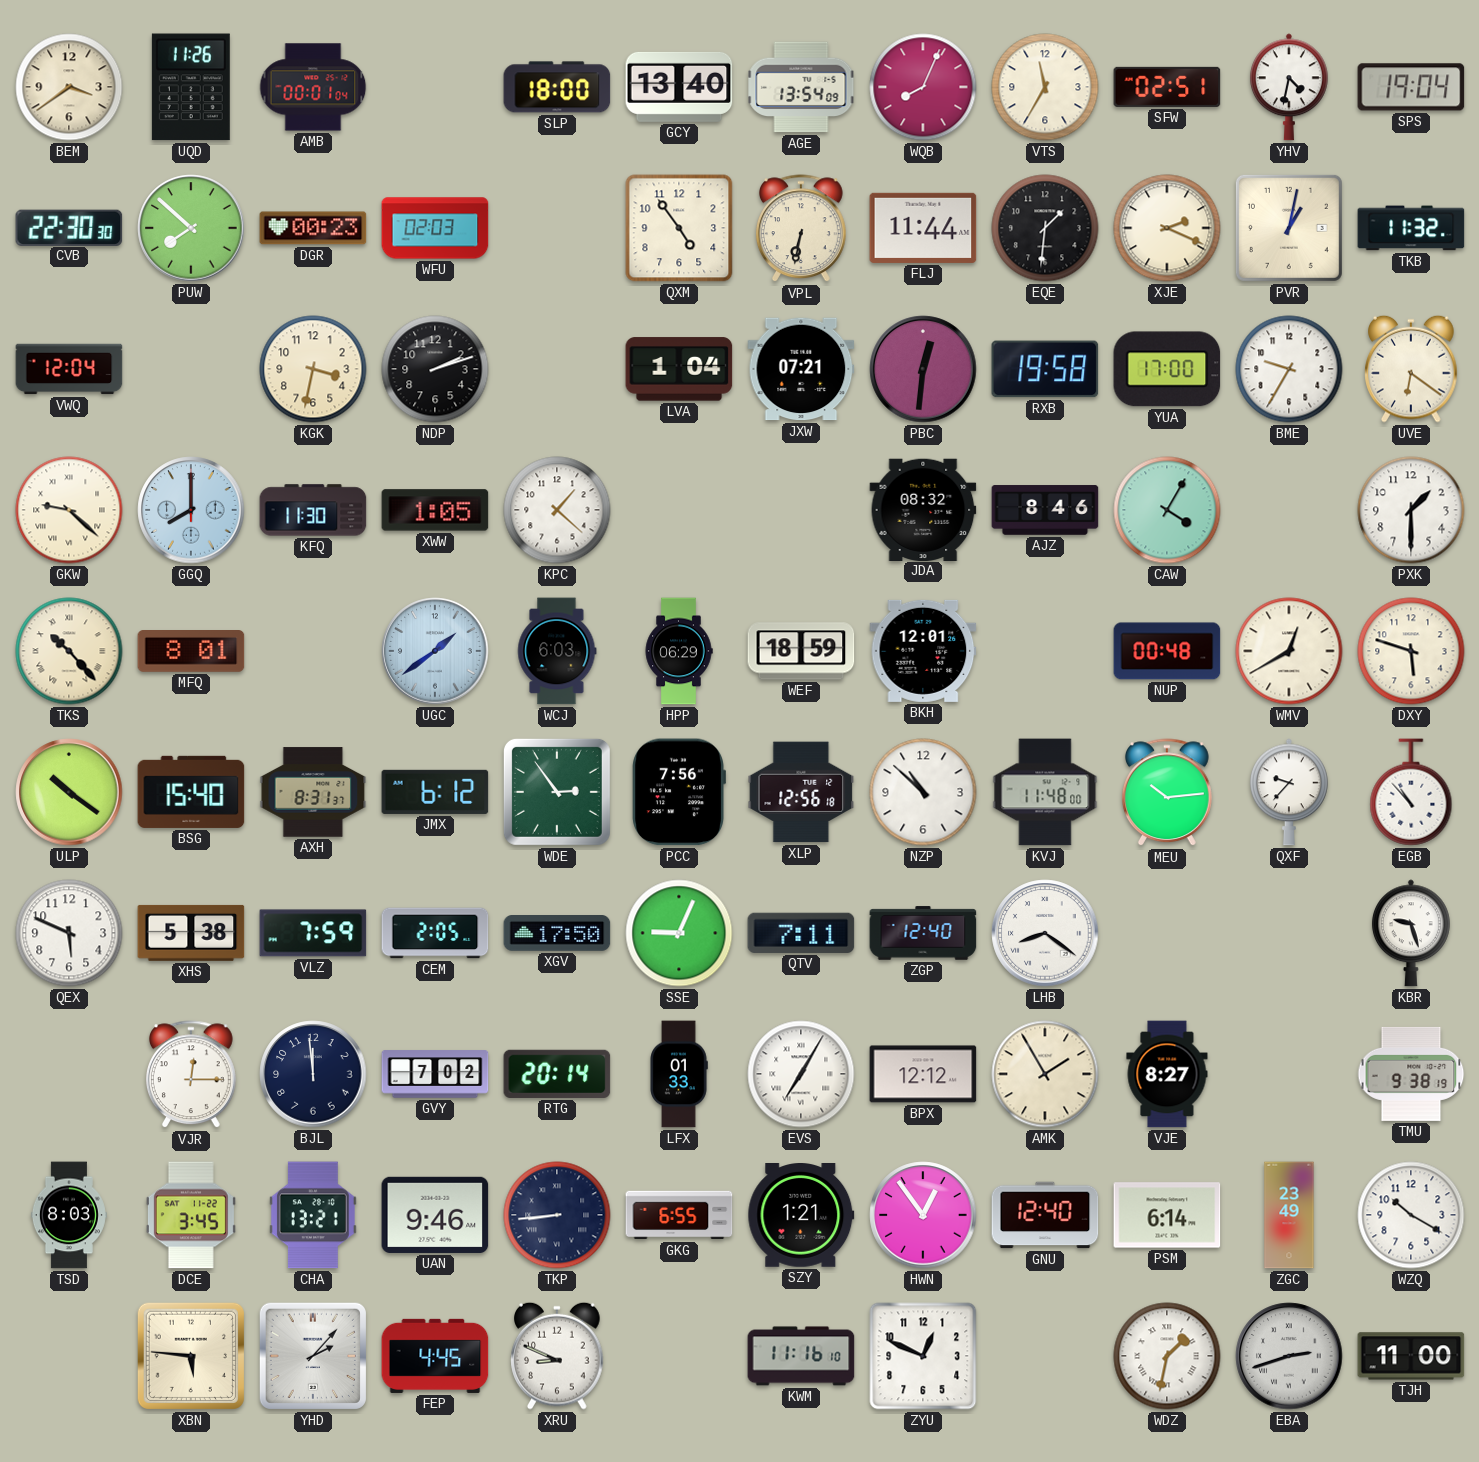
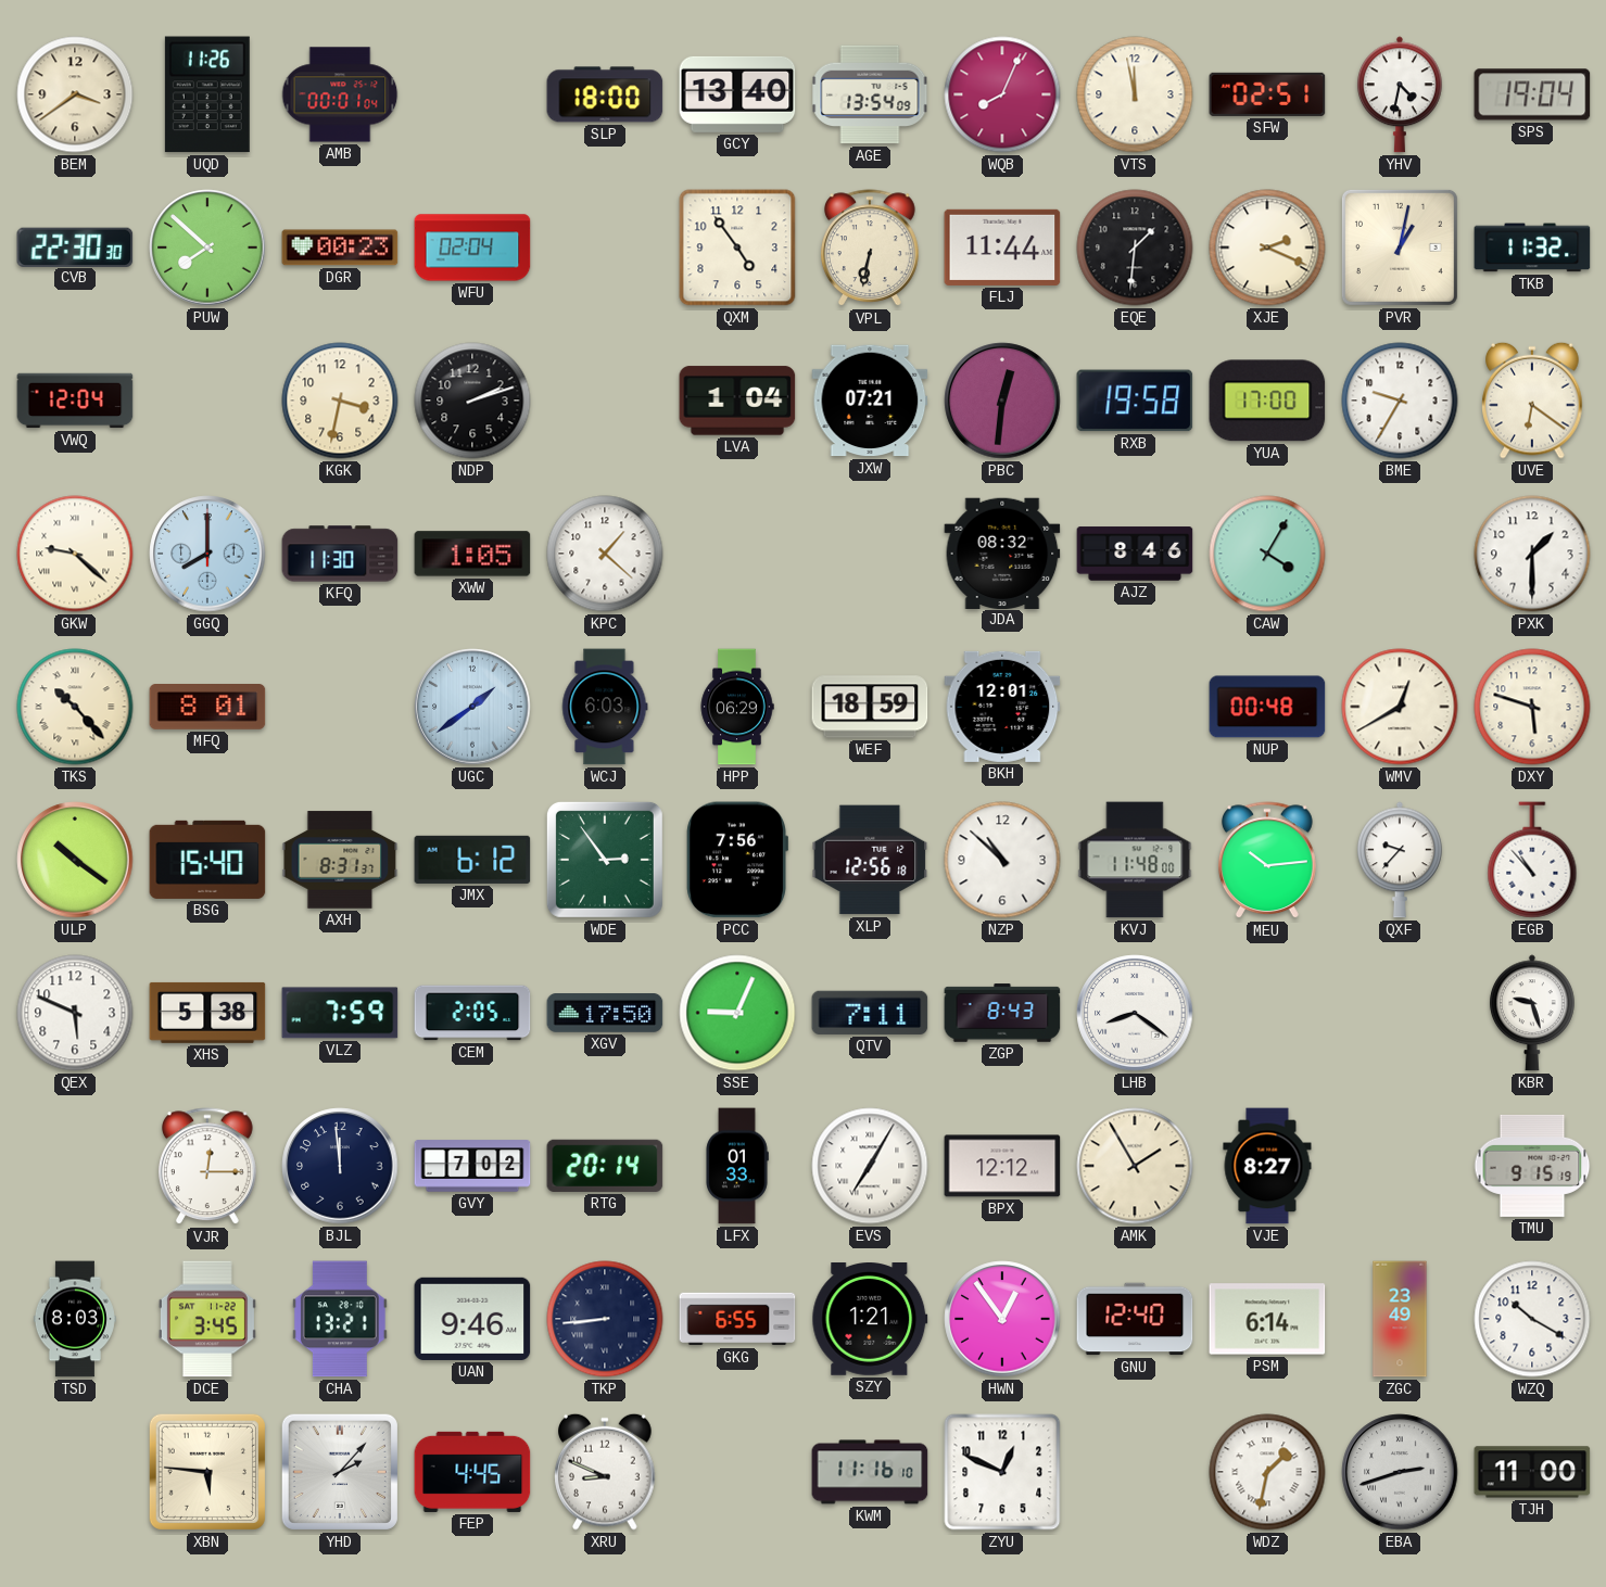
VTS: 11:35 -> 11:58 (1135, 94)
WFU: 02:03 -> 02:04 (472, 247)
ZGP: 12:40 -> 8:43 (1002, 1013)
TMU: 9:38 -> 9:15 (1532, 1166)
